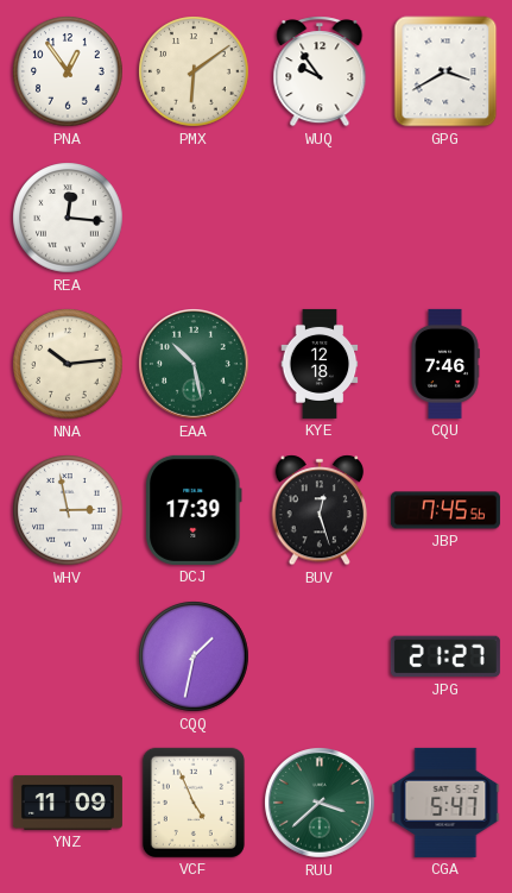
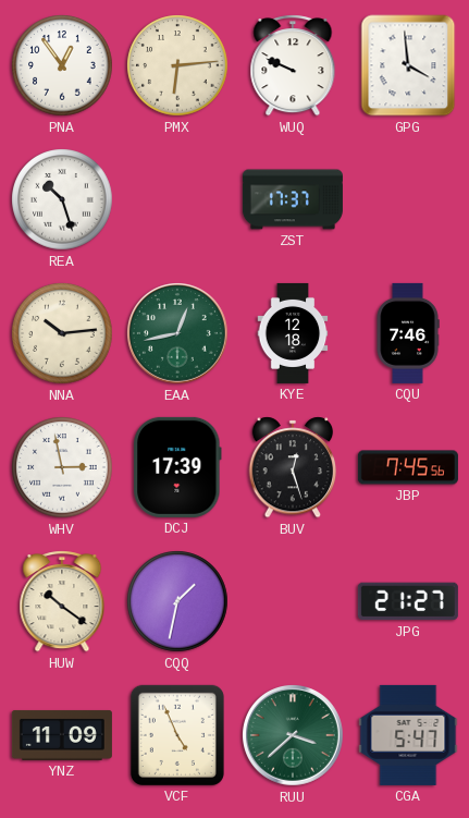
PMX: 6:09 -> 6:14 (177, 65)
WUQ: 9:54 -> 9:49 (293, 65)
GPG: 3:40 -> 3:59 (408, 65)
REA: 12:16 -> 10:27 (62, 199)
ZST: none -> 17:37 (293, 199)
EAA: 10:28 -> 12:43 (178, 334)
HUW: none -> 10:21 (62, 601)
